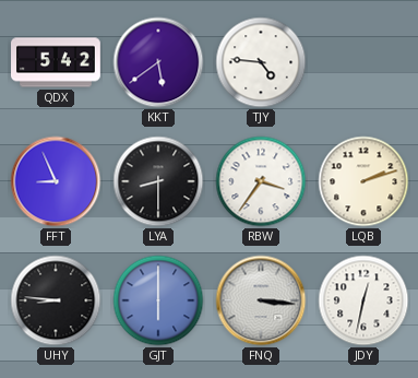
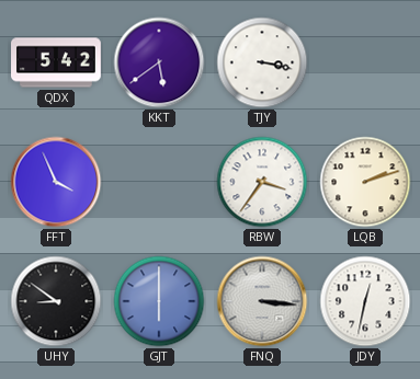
TJY: 4:46 -> 3:17 (262, 62)
FFT: 8:56 -> 3:56 (56, 182)
LYA: 8:30 -> none (158, 181)
UHY: 8:46 -> 8:51 (56, 301)
